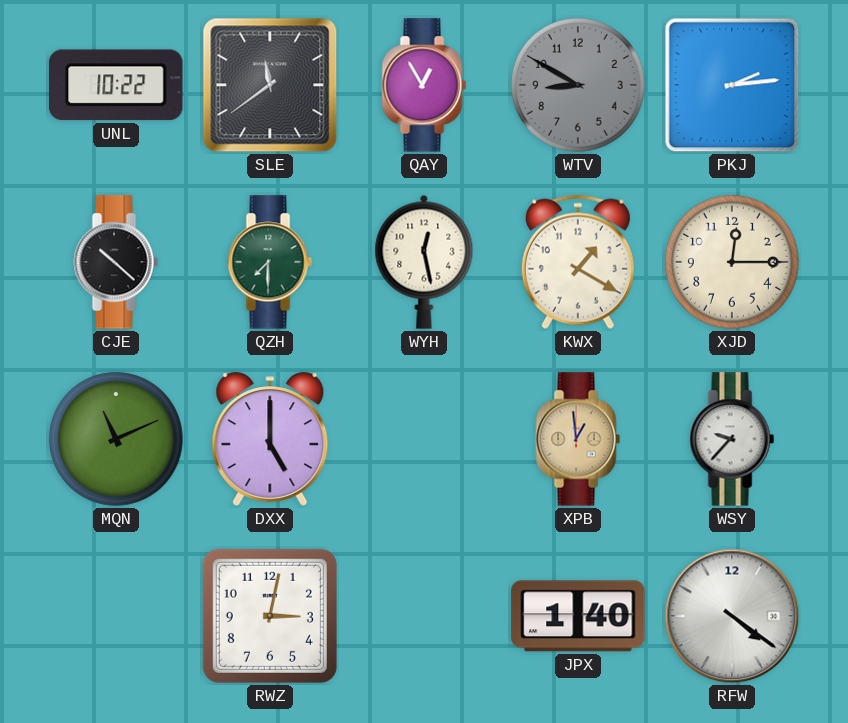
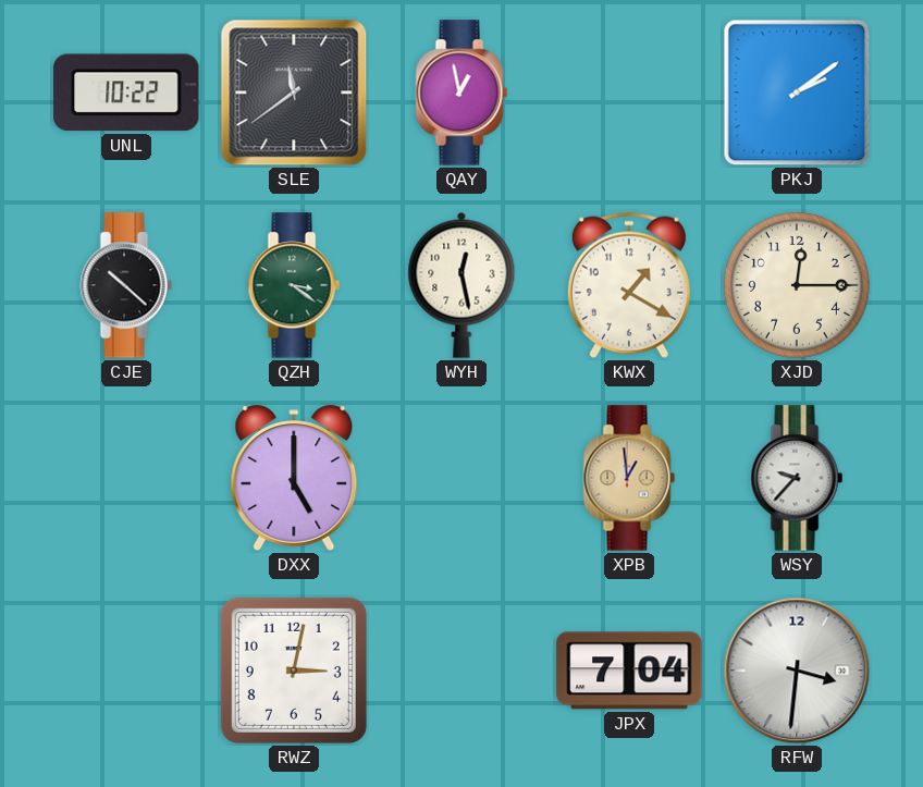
QAY: 12:55 -> 12:58 (461, 93)
WTV: 8:50 -> none (578, 85)
PKJ: 2:14 -> 2:09 (797, 93)
QZH: 7:30 -> 3:21 (294, 285)
MQN: 11:11 -> none (116, 439)
JPX: 1:40 -> 7:04 (629, 671)
RFW: 4:21 -> 3:31 (797, 671)
